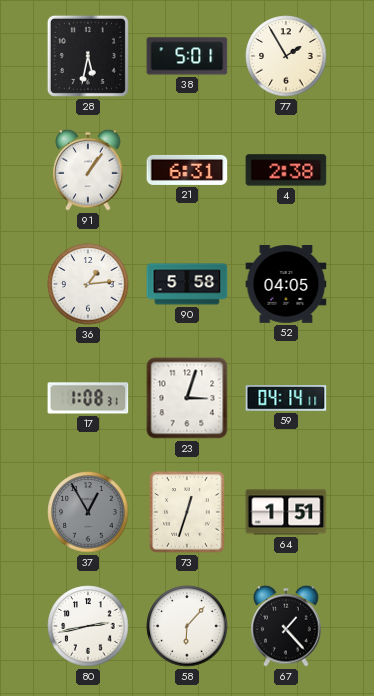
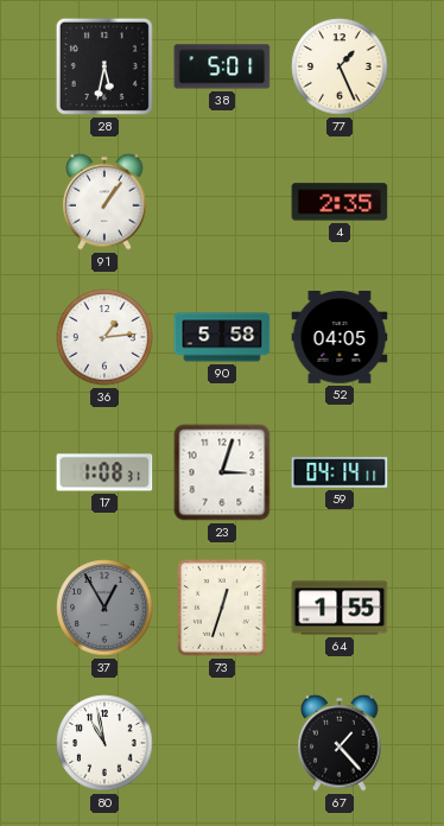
77: 1:55 -> 1:26 (340, 66)
21: 6:31 -> none (187, 170)
4: 2:38 -> 2:35 (340, 202)
64: 1:51 -> 1:55 (340, 608)
80: 2:43 -> 10:58 (104, 743)
58: 6:07 -> none (187, 626)
